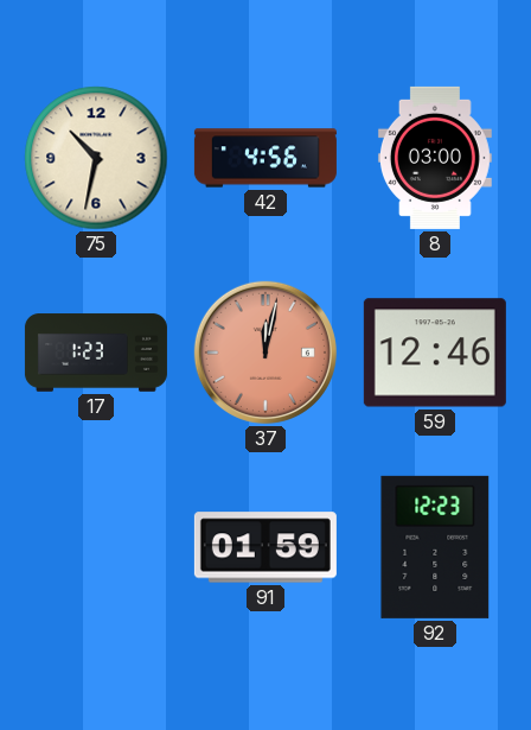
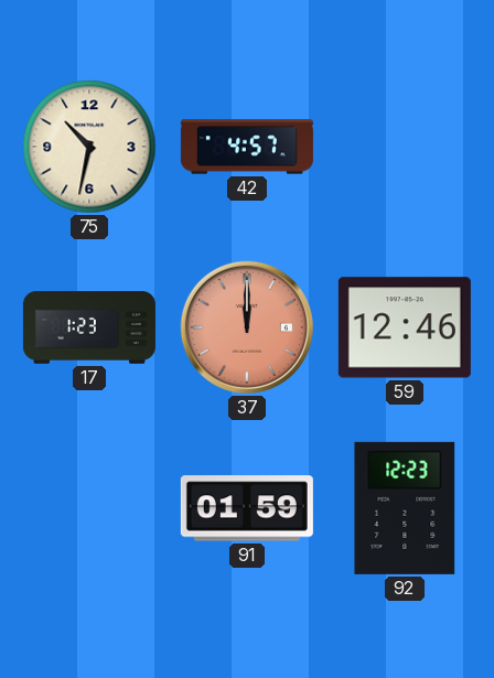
42: 4:56 -> 4:57 (247, 147)
8: 03:00 -> none (435, 158)
37: 12:02 -> 12:00 (247, 327)
